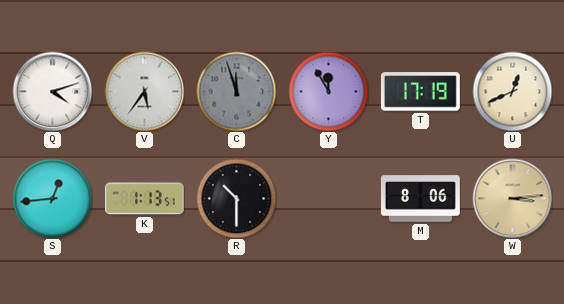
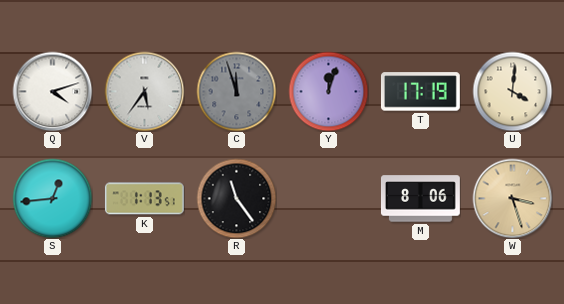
Y: 11:55 -> 12:03 (328, 91)
U: 12:41 -> 4:01 (512, 91)
R: 10:30 -> 11:24 (236, 198)
W: 3:14 -> 3:27 (512, 198)
